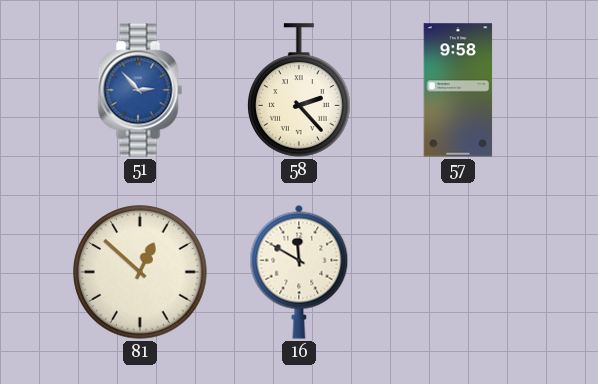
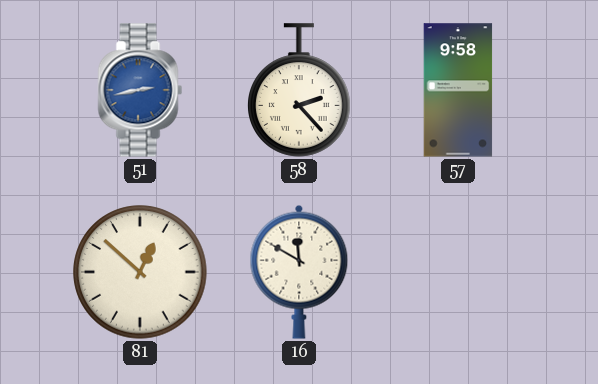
51: 2:53 -> 2:43 (140, 90)
